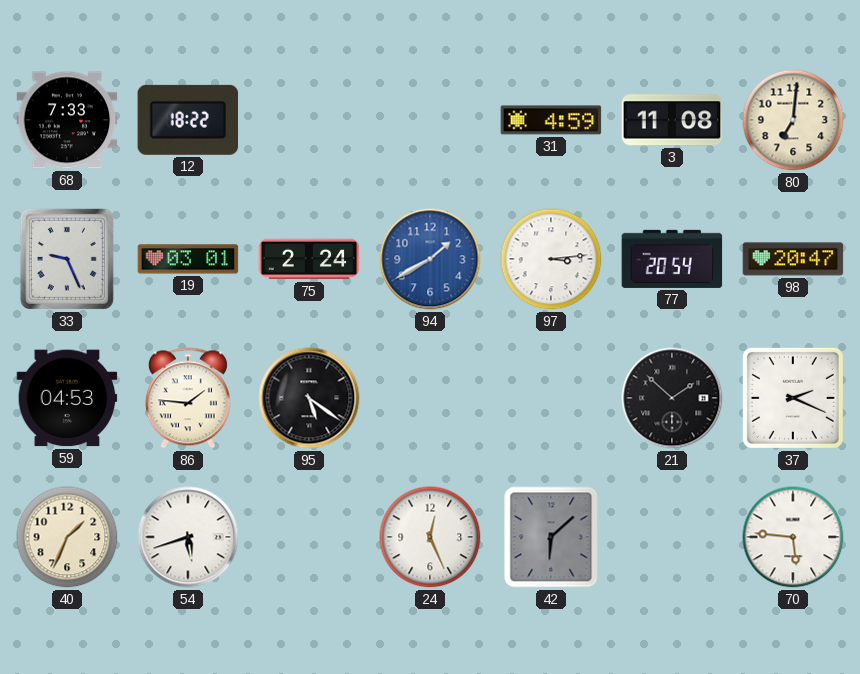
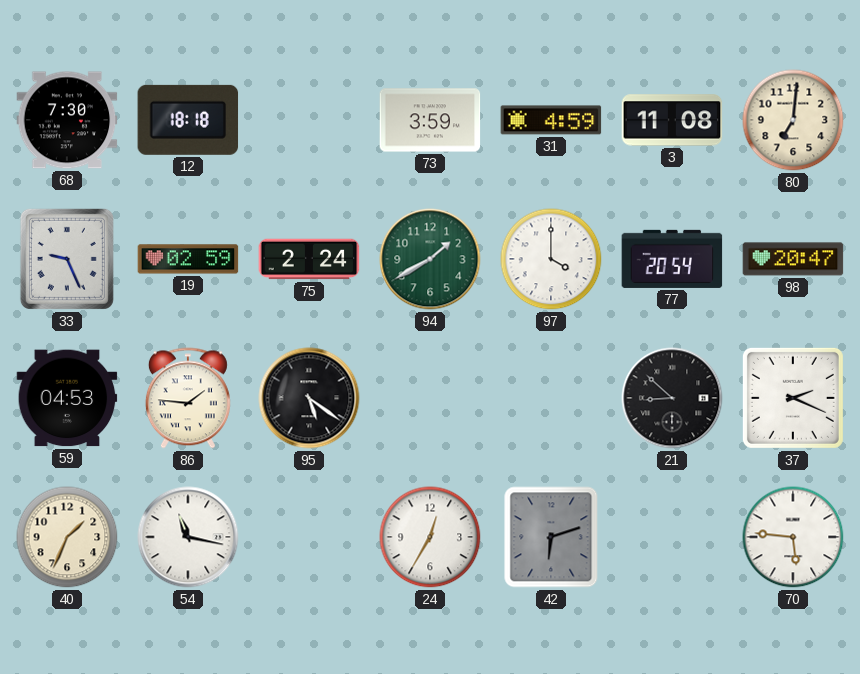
68: 7:33 -> 7:30 (67, 120)
12: 18:22 -> 18:18 (188, 120)
73: none -> 3:59 (430, 120)
19: 03:01 -> 02:59 (188, 259)
94 dial: blue -> green (430, 259)
97: 3:14 -> 4:00 (551, 259)
21: 1:52 -> 8:52 (672, 398)
54: 5:42 -> 11:17 (188, 537)
24: 12:26 -> 12:35 (430, 537)
42: 6:08 -> 6:12 (551, 537)
